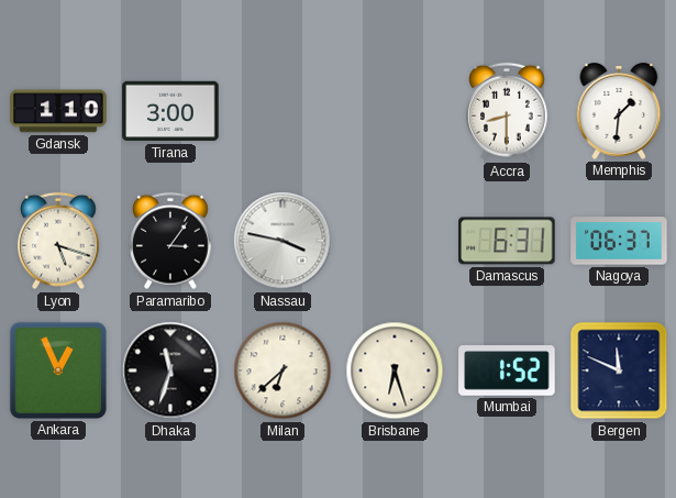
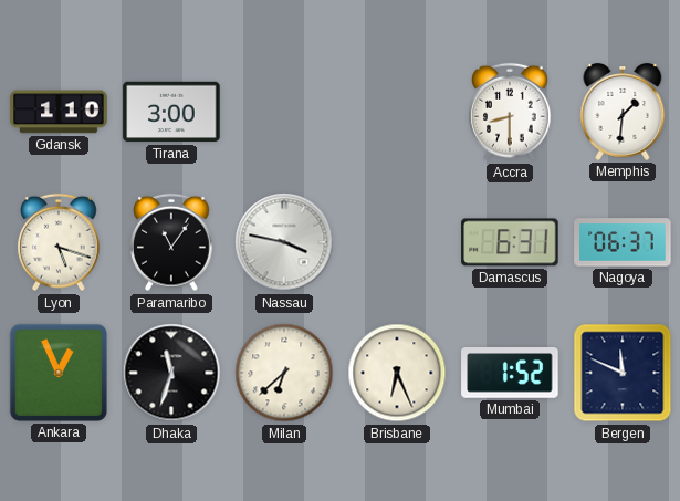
Paramaribo: 3:06 -> 11:06 (171, 242)
Brisbane: 6:27 -> 6:26 (397, 373)
